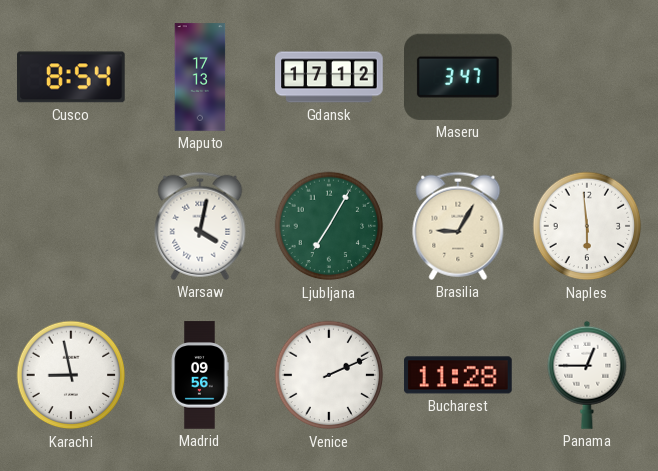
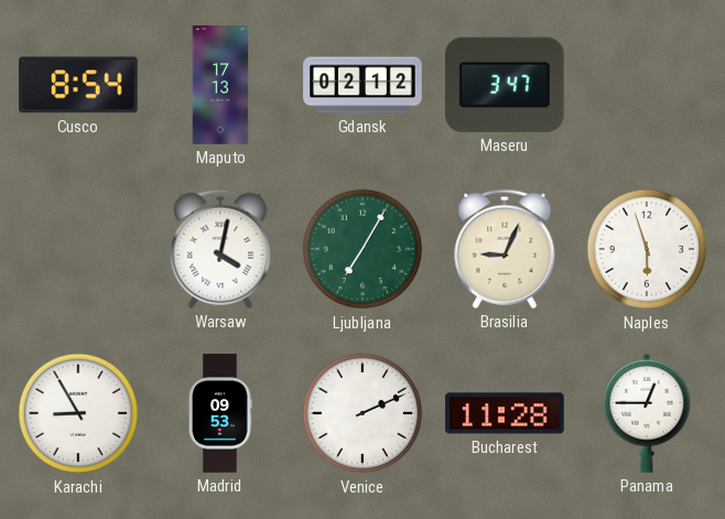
Gdansk: 17:12 -> 02:12 (362, 85)
Brasilia: 9:05 -> 9:04 (505, 249)
Naples: 5:59 -> 5:57 (647, 249)
Karachi: 8:58 -> 8:55 (78, 413)
Madrid: 09:56 -> 09:53 (220, 413)
